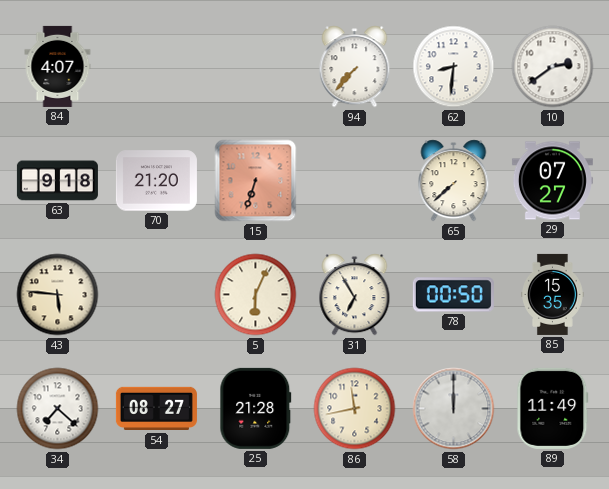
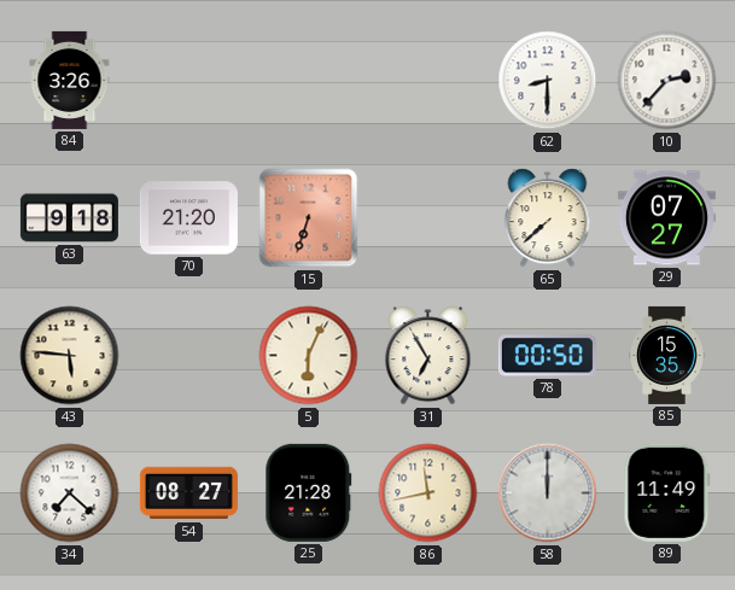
84: 4:07 -> 3:26 (70, 80)
94: 7:37 -> none (355, 67)
62: 8:31 -> 8:30 (548, 81)
10: 2:39 -> 2:37 (667, 81)
